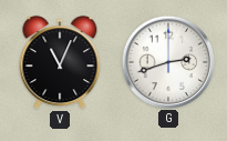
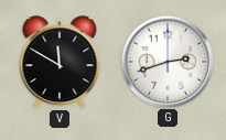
V: 11:04 -> 11:50 (60, 63)
